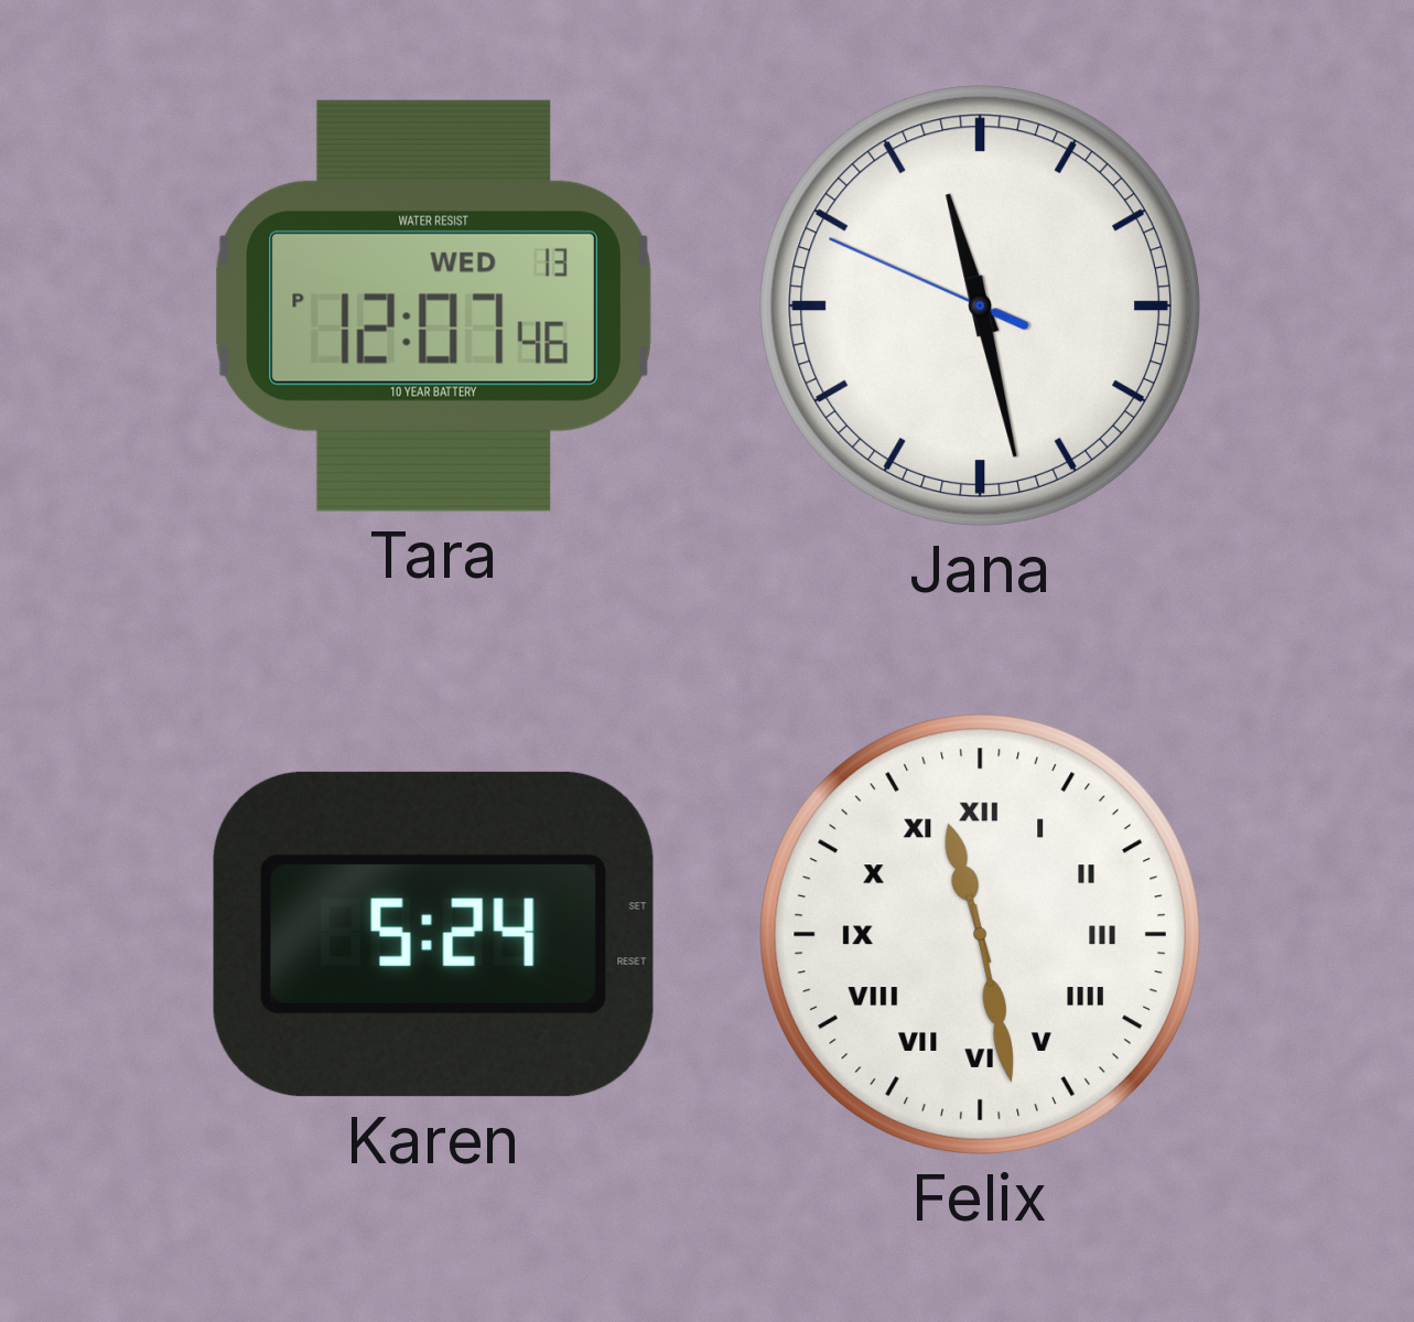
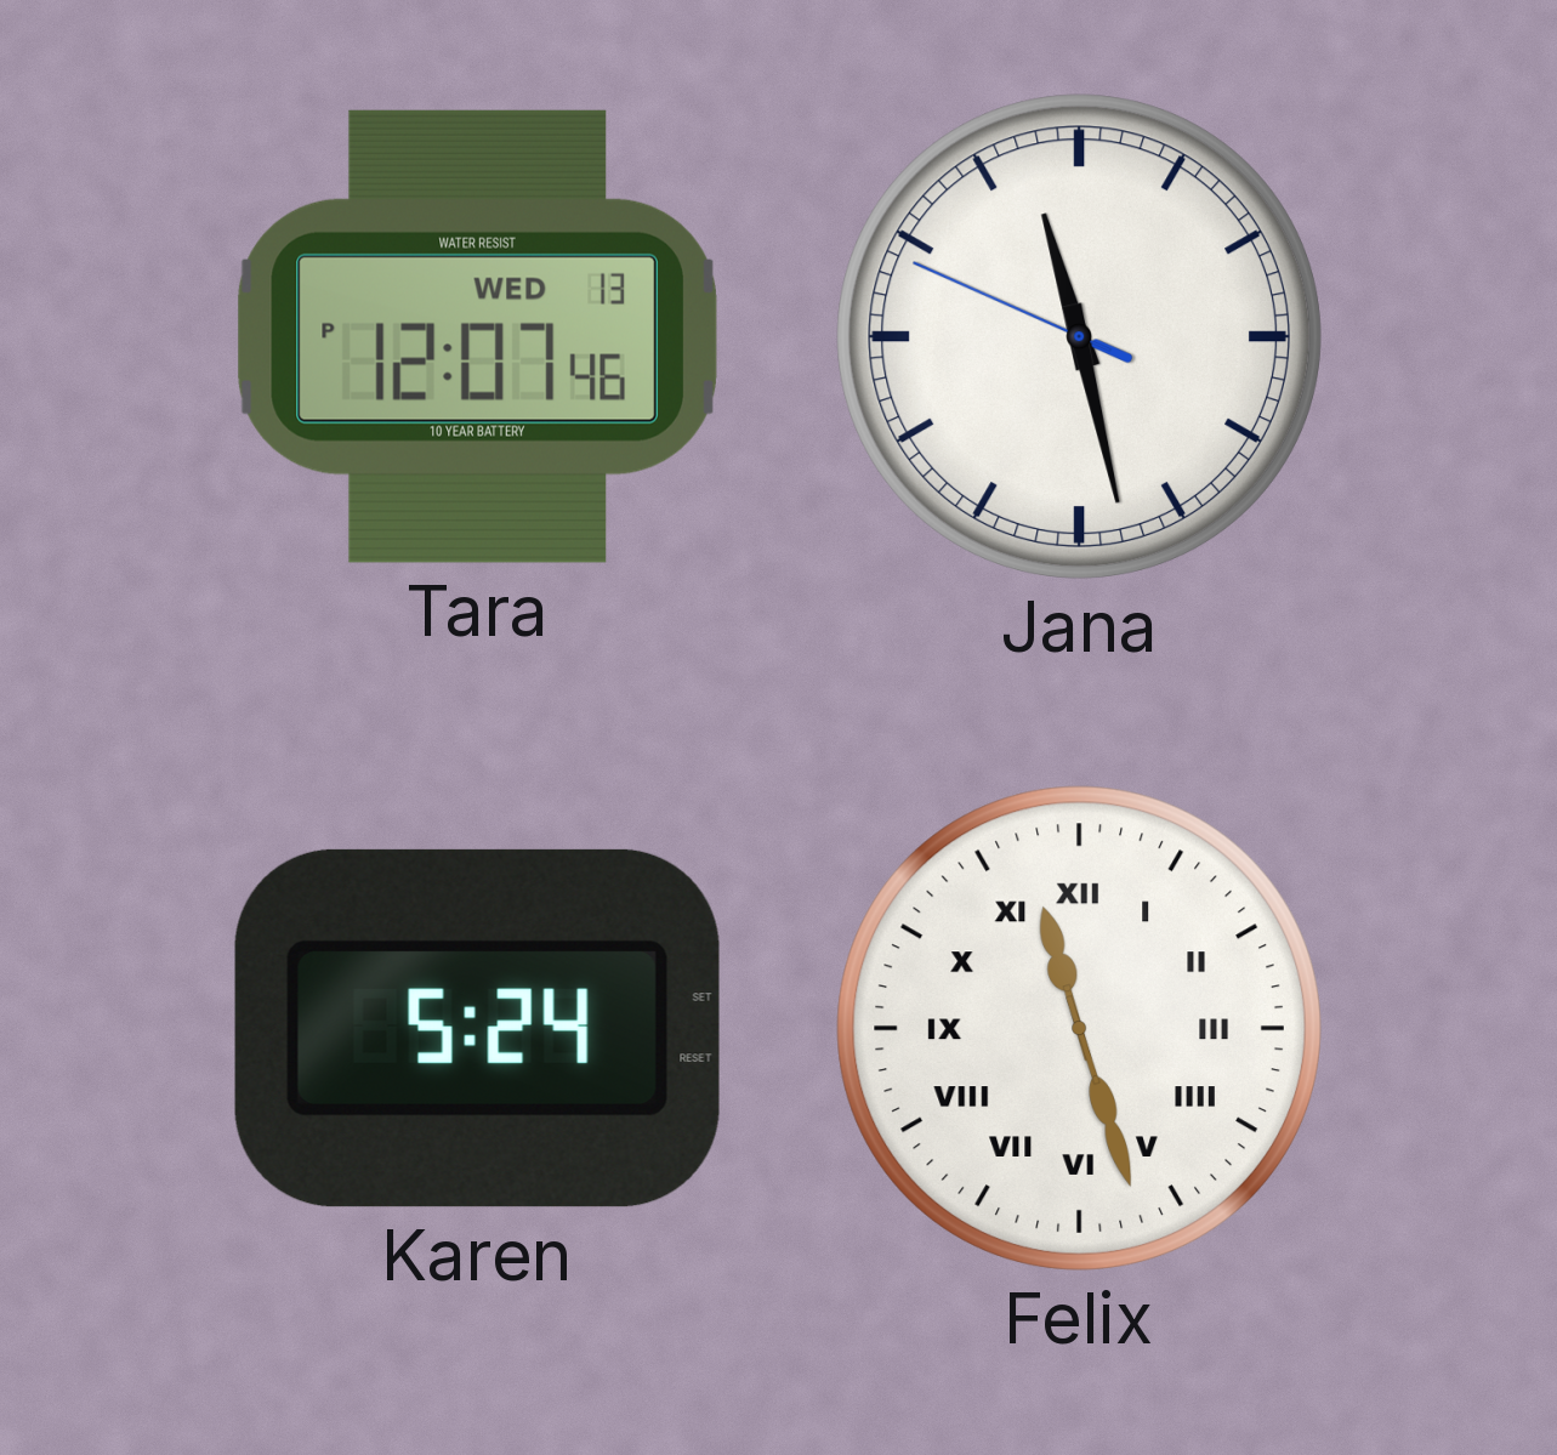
Felix: 11:28 -> 11:27 (1079, 1028)
